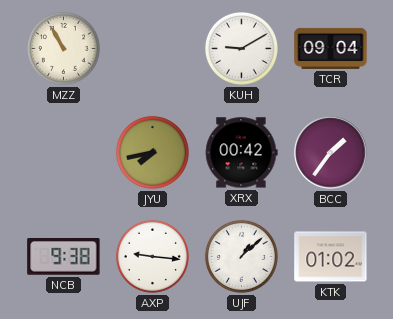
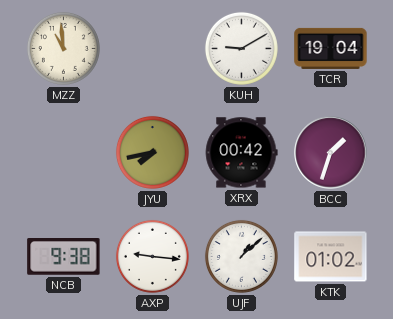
MZZ: 10:55 -> 10:59 (63, 48)
TCR: 09:04 -> 19:04 (331, 48)
BCC: 1:36 -> 1:33 (331, 153)
